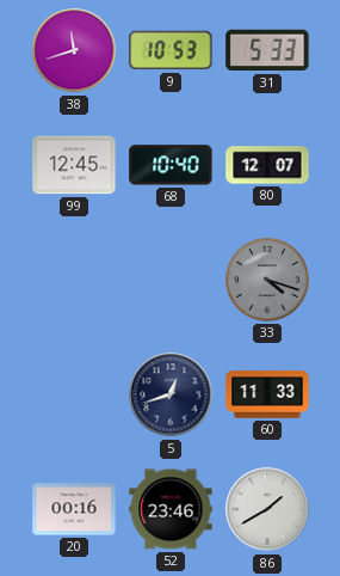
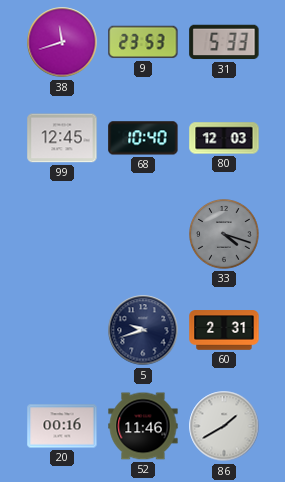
9: 10:53 -> 23:53 (143, 42)
80: 12:07 -> 12:03 (224, 138)
5: 12:42 -> 9:42 (143, 330)
60: 11:33 -> 2:31 (224, 330)
52: 23:46 -> 11:46 (143, 426)
